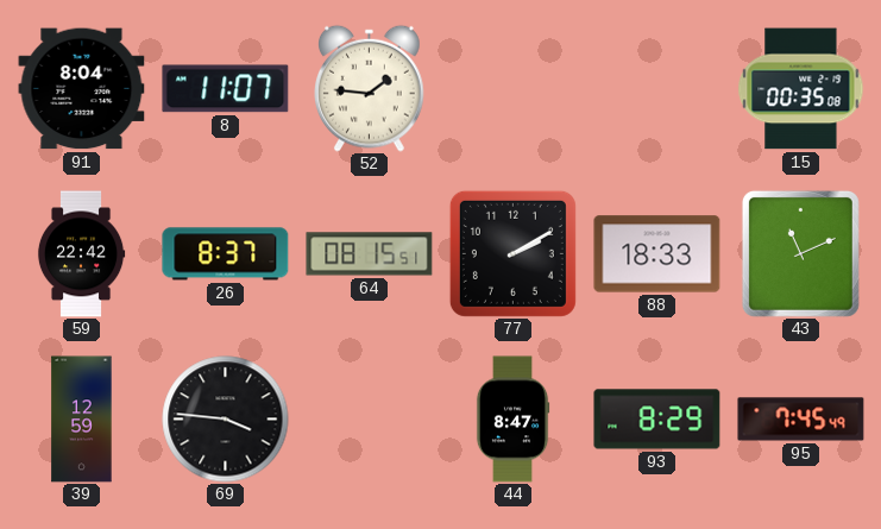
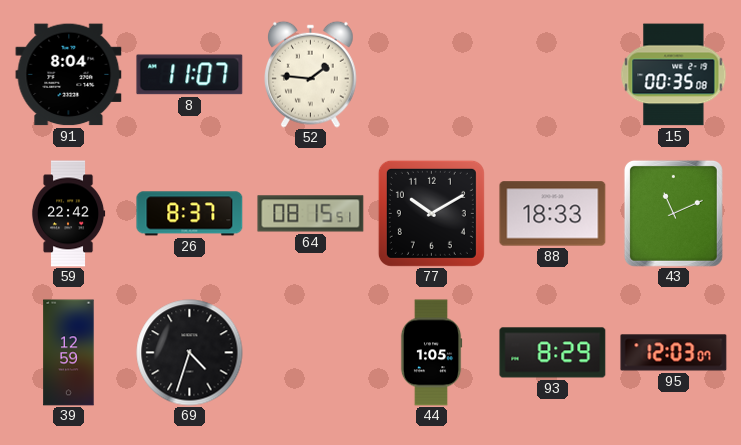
77: 2:10 -> 10:10 (431, 213)
69: 3:46 -> 4:33 (190, 353)
44: 8:47 -> 1:05 (431, 353)
95: 7:45 -> 12:03 (674, 353)
